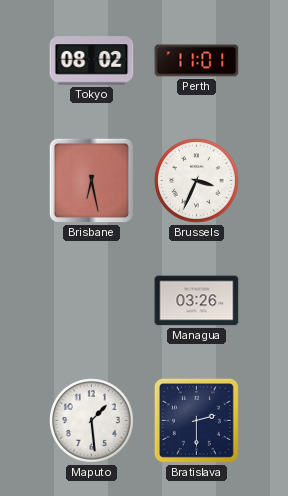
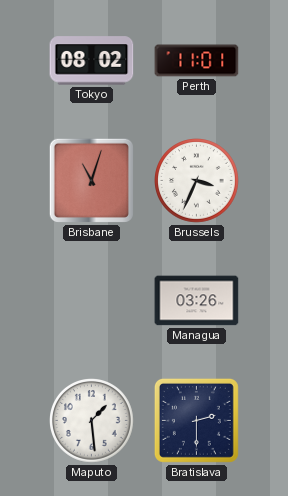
Brisbane: 6:28 -> 11:03 (91, 180)
